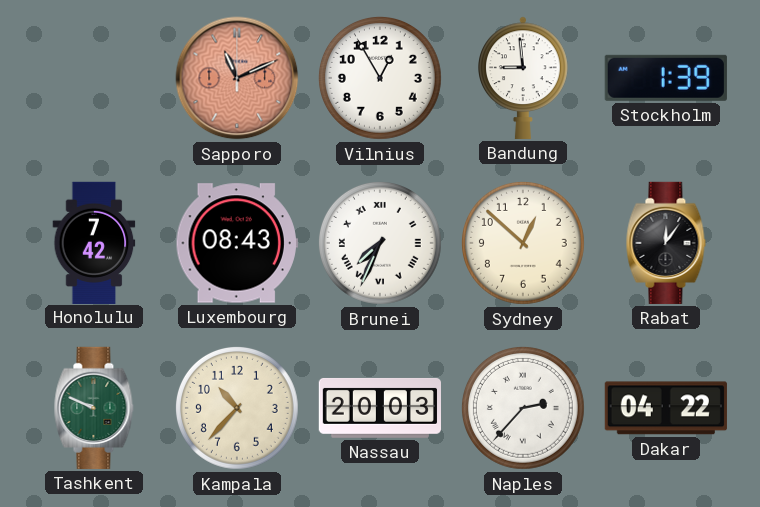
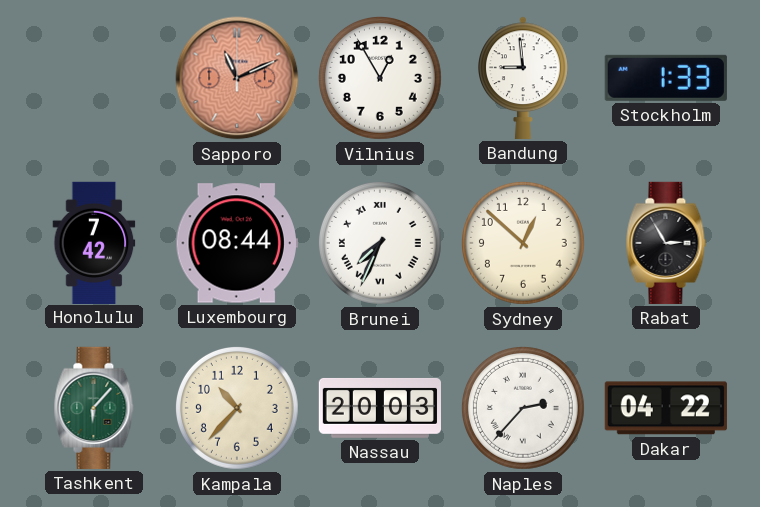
Stockholm: 1:39 -> 1:33 (666, 78)
Luxembourg: 08:43 -> 08:44 (237, 243)
Rabat: 12:06 -> 2:55 (666, 243)
Tashkent: 9:49 -> 6:07 (94, 408)
